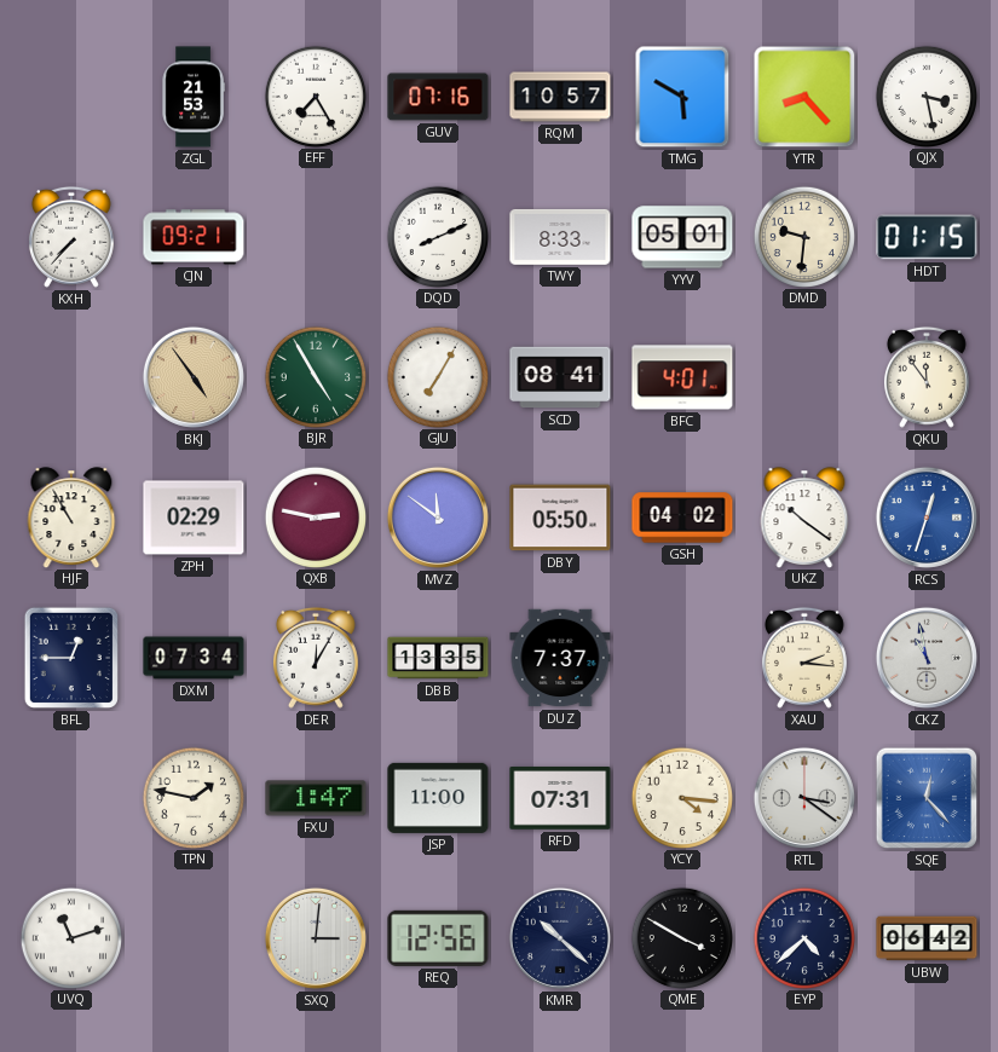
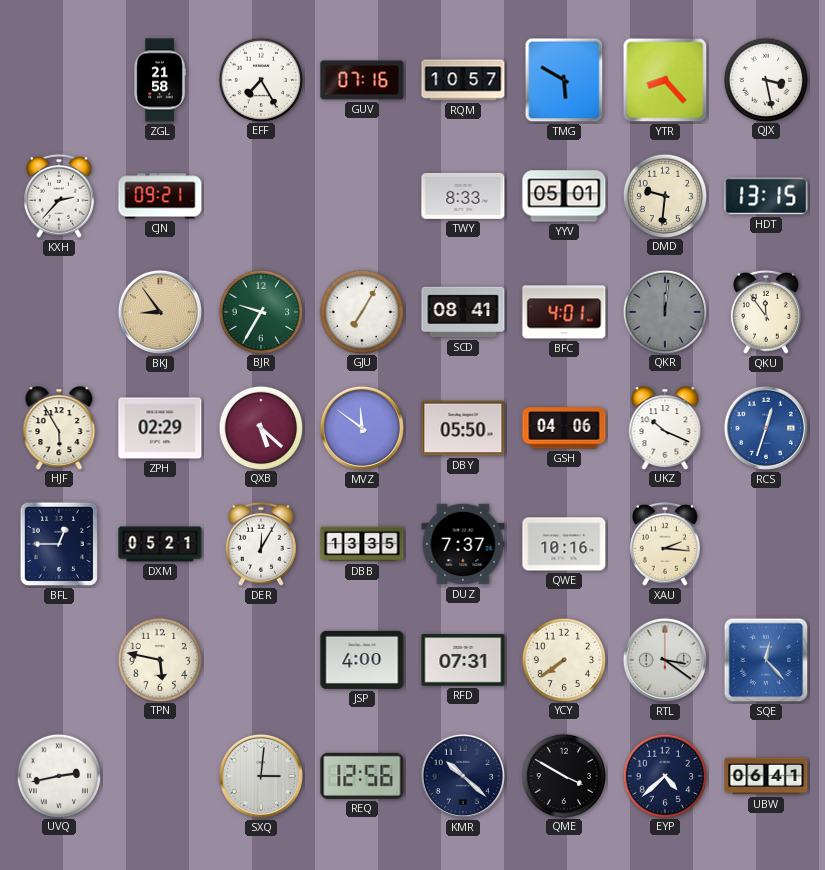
ZGL: 21:53 -> 21:58 (160, 80)
KXH: 7:37 -> 2:37 (59, 196)
DQD: 8:11 -> none (437, 236)
HDT: 01:15 -> 13:15 (766, 196)
BKJ: 4:54 -> 8:54 (160, 312)
BJR: 4:55 -> 9:35 (260, 311)
QKR: none -> 12:01 (664, 311)
HJF: 10:55 -> 5:55 (59, 428)
QXB: 2:47 -> 5:22 (260, 427)
GSH: 04:02 -> 04:06 (564, 428)
UKZ: 10:21 -> 10:19 (665, 428)
DXM: 07:34 -> 05:21 (160, 544)
QWE: none -> 10:16 (564, 544)
CKZ: 10:58 -> none (927, 658)
TPN: 1:47 -> 5:47 (159, 659)
FXU: 1:47 -> none (316, 798)
JSP: 11:00 -> 4:00 (362, 660)
YCY: 4:16 -> 7:39 (563, 659)
UVQ: 11:12 -> 2:43 (58, 775)
UBW: 06:42 -> 06:41 (766, 776)
